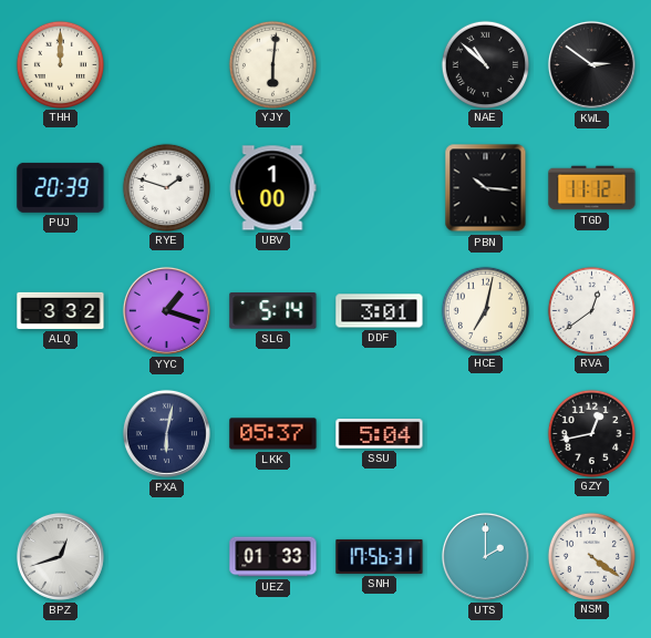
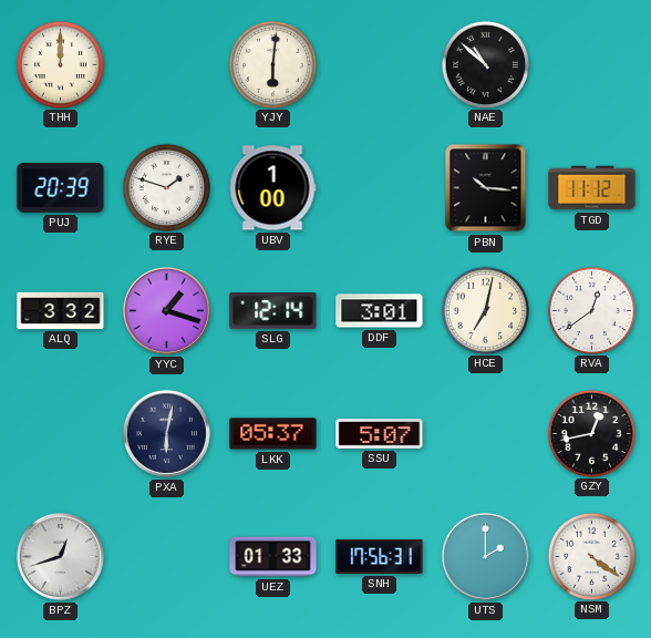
KWL: 2:51 -> none (591, 64)
SLG: 5:14 -> 12:14 (273, 311)
SSU: 5:04 -> 5:07 (380, 434)
